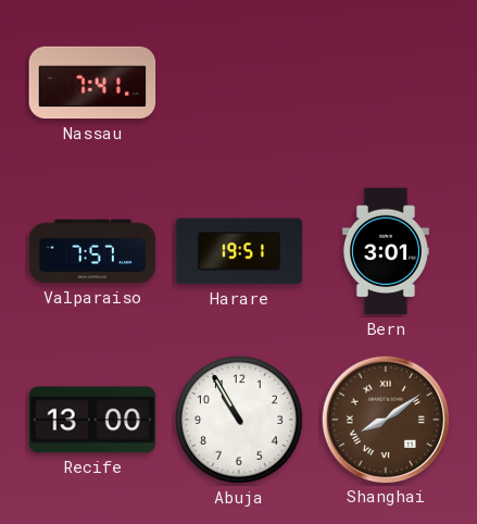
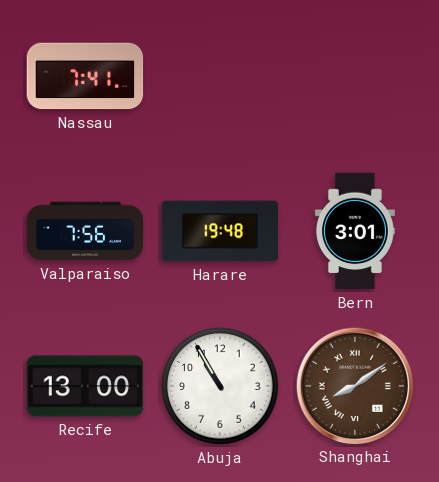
Valparaiso: 7:57 -> 7:56 (85, 231)
Harare: 19:51 -> 19:48 (220, 231)
